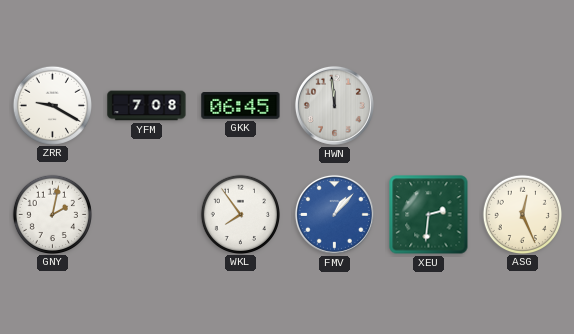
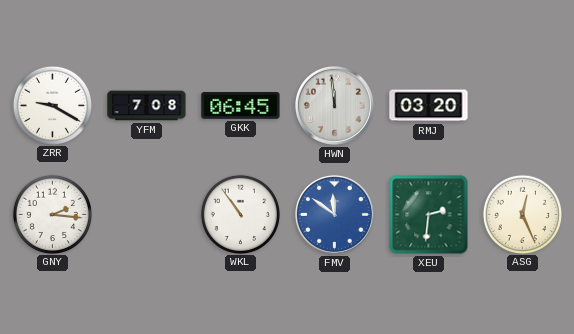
RMJ: none -> 03:20 (429, 106)
GNY: 2:02 -> 2:16 (52, 214)
WKL: 7:54 -> 10:54 (240, 214)
FMV: 1:07 -> 11:51 (334, 214)
